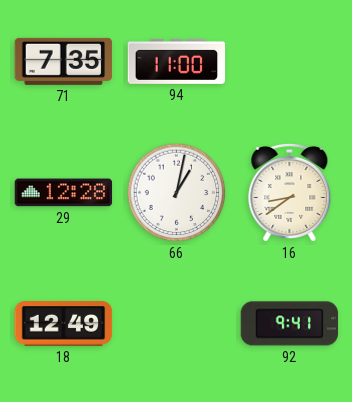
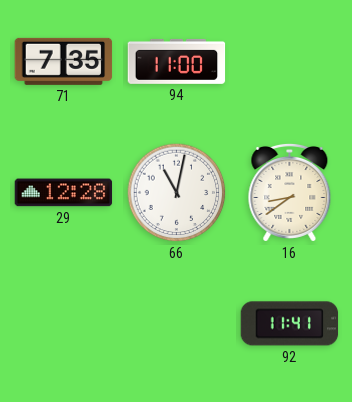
66: 1:02 -> 11:02 (177, 193)
18: 12:49 -> none (64, 324)
92: 9:41 -> 11:41 (290, 324)
